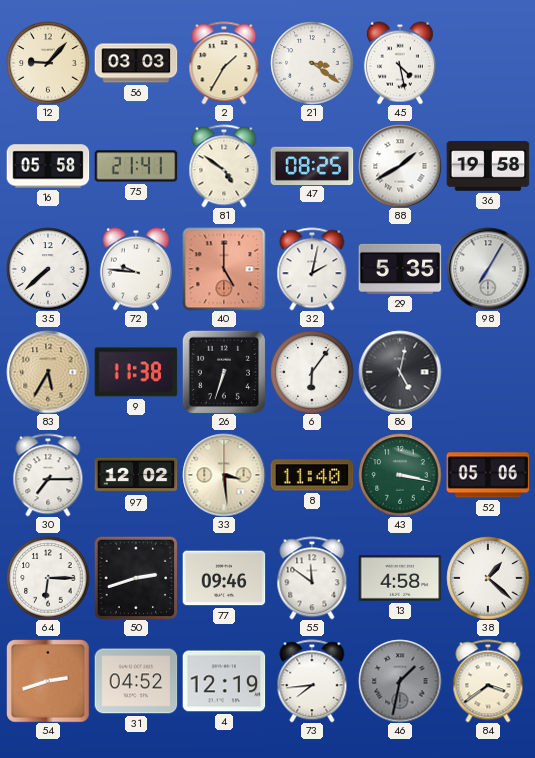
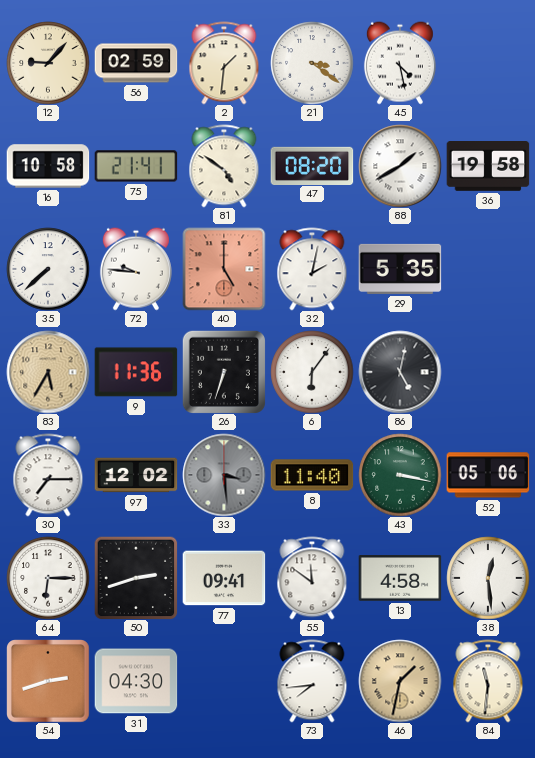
56: 03:03 -> 02:59 (136, 63)
2: 1:35 -> 1:31 (224, 63)
16: 05:58 -> 10:58 (48, 166)
47: 08:25 -> 08:20 (312, 165)
98: 7:05 -> none (488, 269)
9: 11:38 -> 11:36 (136, 372)
33 dial: cream -> grey (224, 475)
77: 09:46 -> 09:41 (224, 578)
38: 1:22 -> 12:29 (488, 578)
31: 04:52 -> 04:30 (136, 681)
4: 12:19 -> none (224, 681)
46 dial: grey -> champagne (400, 681)
84: 3:39 -> 11:31 (488, 681)
